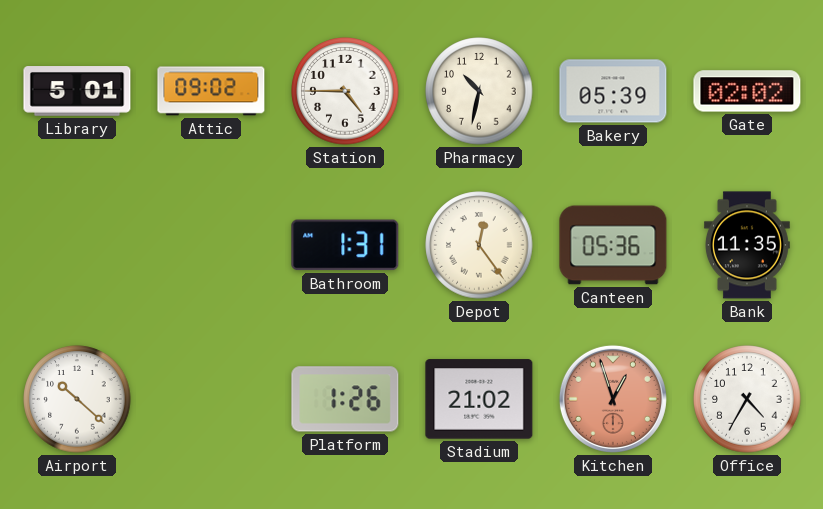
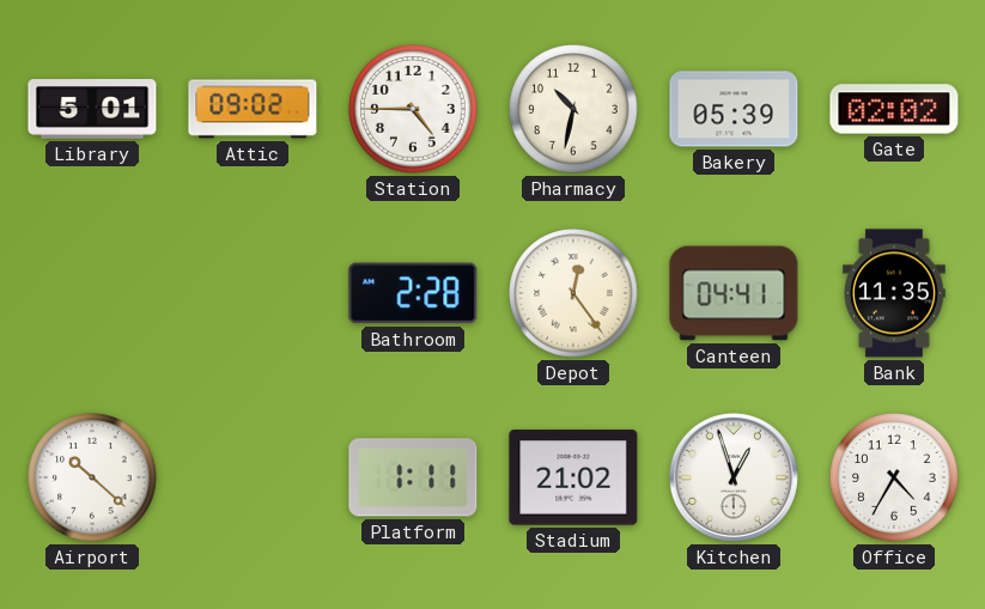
Bathroom: 1:31 -> 2:28 (413, 293)
Canteen: 05:36 -> 04:41 (734, 293)
Platform: 1:26 -> 1:11 (413, 477)
Kitchen dial: salmon -> white (734, 477)
